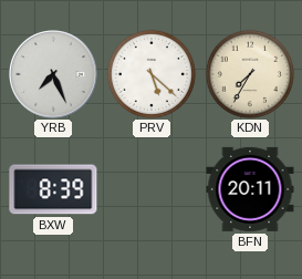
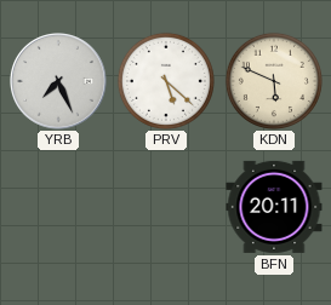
KDN: 7:35 -> 5:49 (274, 81)
BXW: 8:39 -> none (53, 189)
